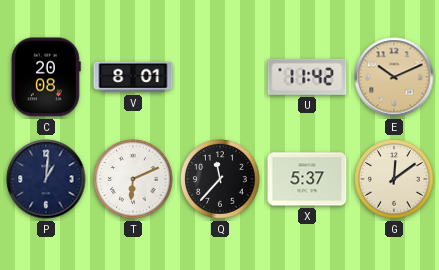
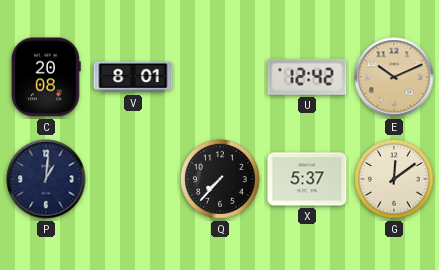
U: 11:42 -> 12:42 (307, 77)
T: 6:11 -> none (133, 179)
Q: 11:37 -> 7:37 (220, 179)
